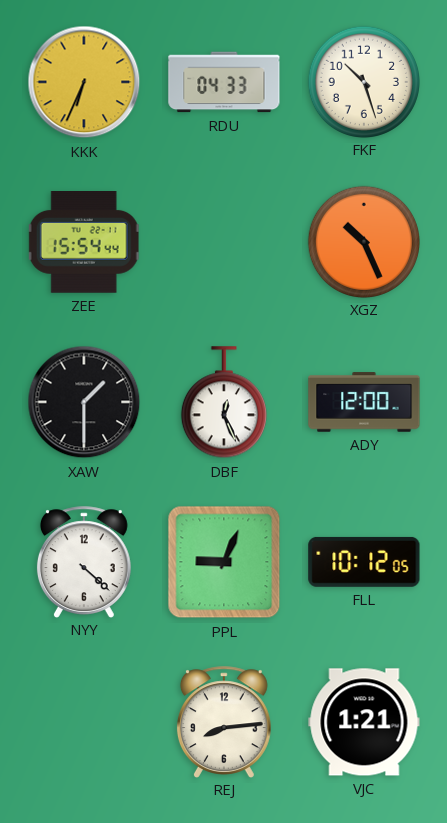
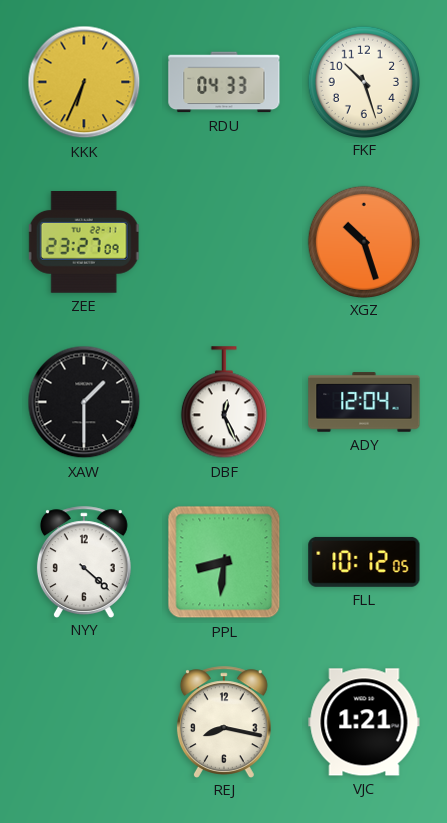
ZEE: 15:54 -> 23:27 (84, 243)
XGZ: 10:26 -> 10:27 (363, 241)
ADY: 12:00 -> 12:04 (364, 402)
PPL: 9:04 -> 8:31 (224, 562)
REJ: 8:14 -> 8:17 (224, 722)
